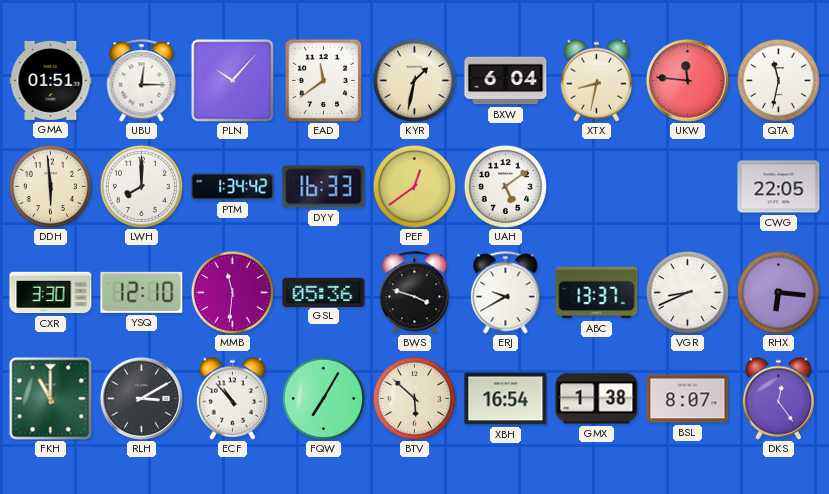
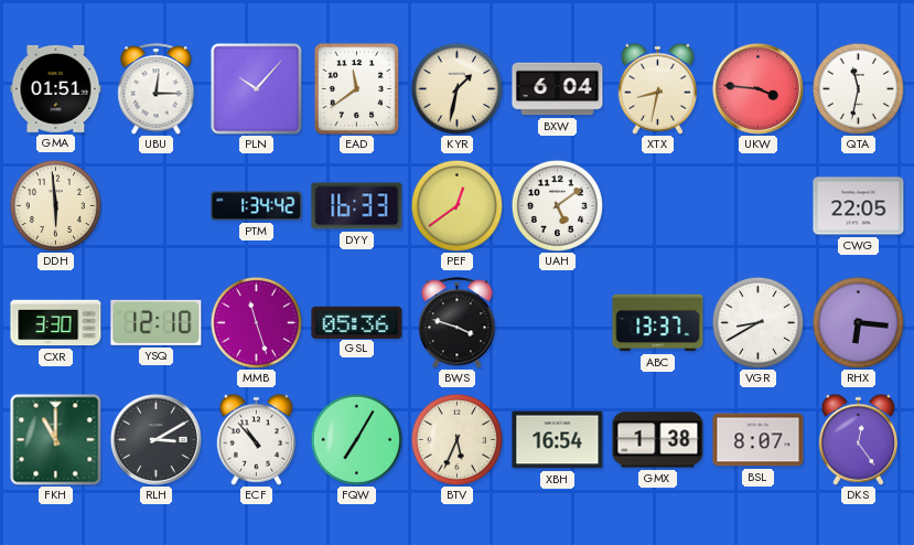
UKW: 11:46 -> 3:46 (757, 88)
LWH: 8:00 -> none (141, 186)
MMB: 11:31 -> 11:27 (256, 322)
ERJ: 9:40 -> none (506, 293)
VGR: 8:41 -> 8:40 (757, 322)
BTV: 5:52 -> 5:34 (456, 439)
